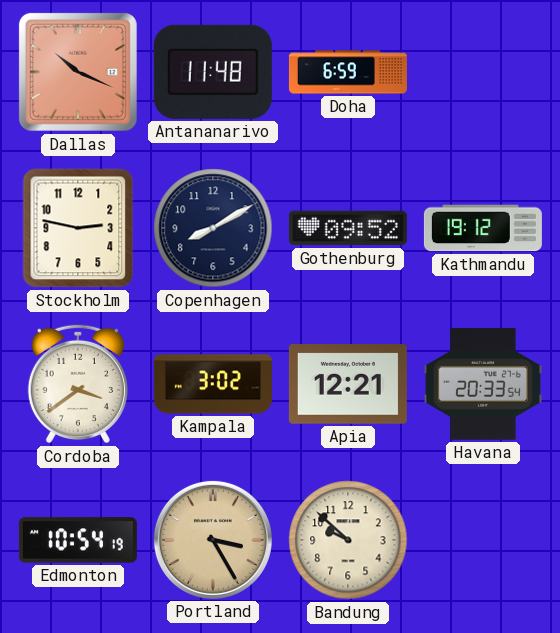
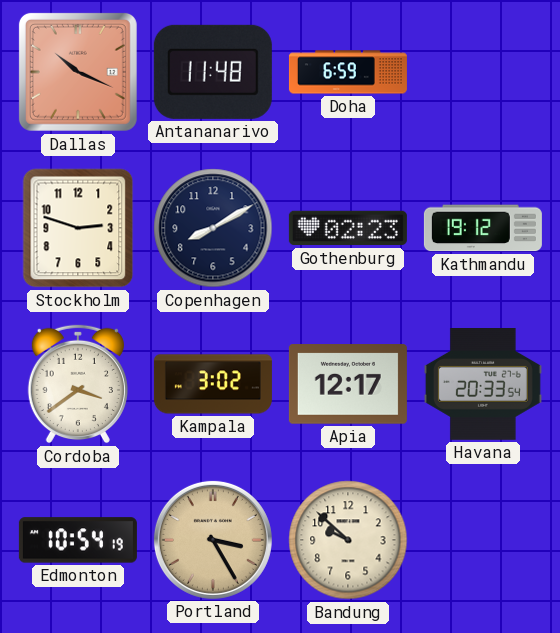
Stockholm: 2:47 -> 2:48 (78, 228)
Gothenburg: 09:52 -> 02:23 (348, 228)
Apia: 12:21 -> 12:17 (348, 384)
